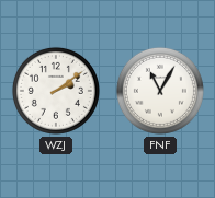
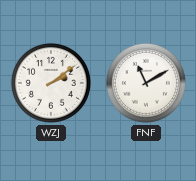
FNF: 11:05 -> 11:10 (146, 83)
